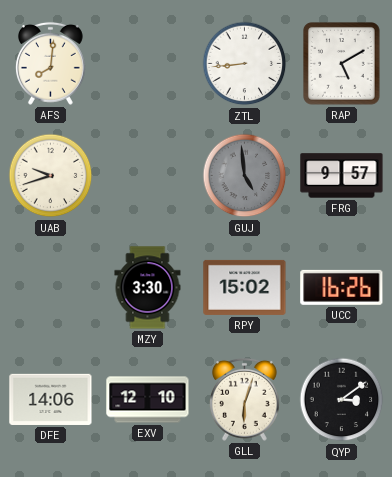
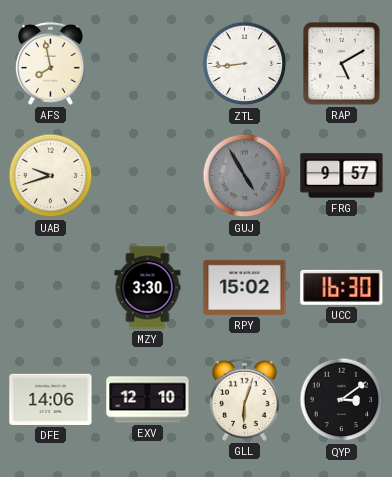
AFS: 8:01 -> 7:58 (50, 63)
GUJ: 4:59 -> 4:55 (245, 176)
UCC: 16:26 -> 16:30 (342, 287)
